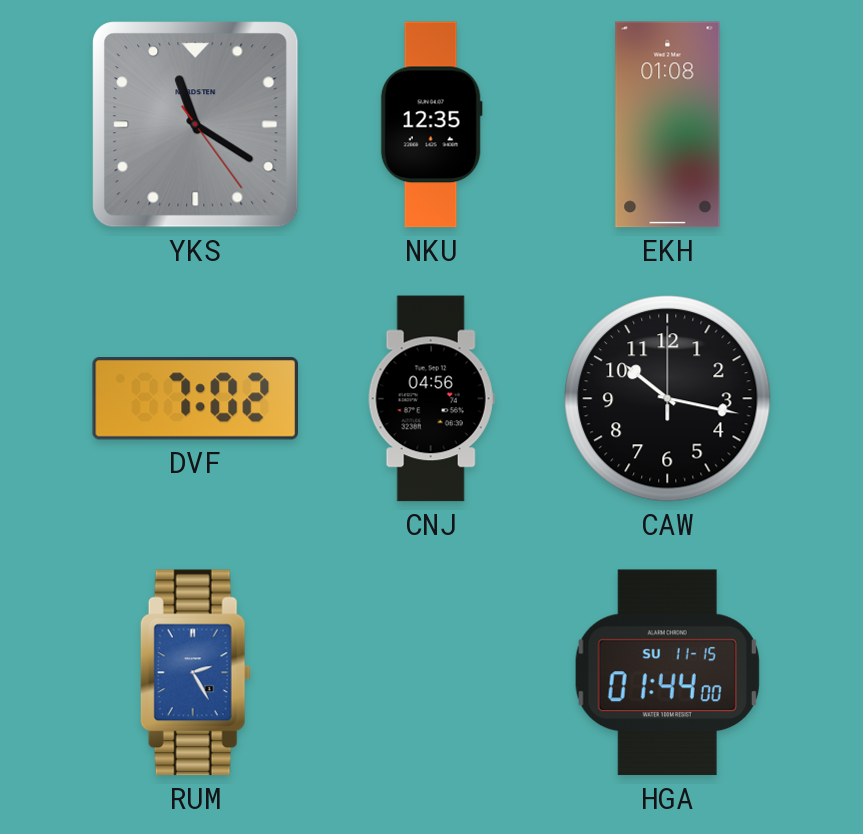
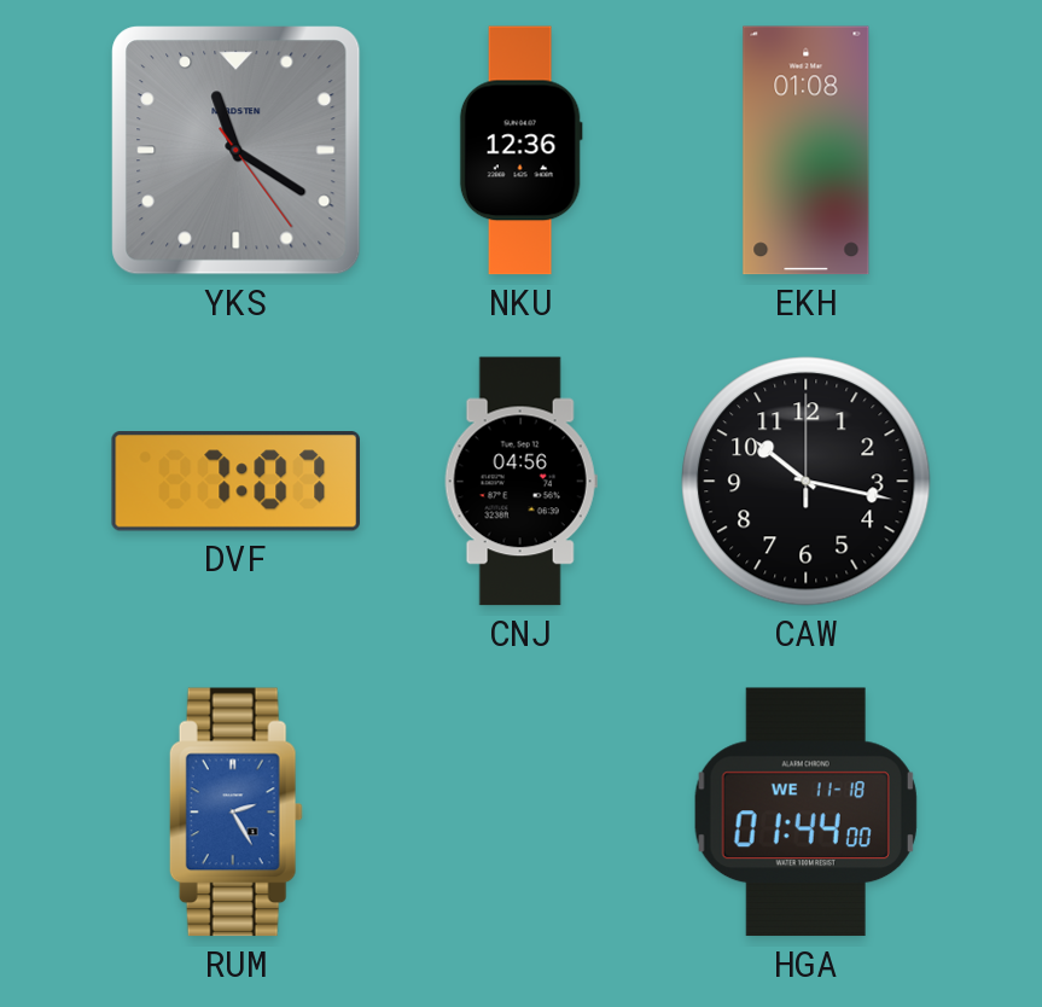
NKU: 12:35 -> 12:36 (520, 151)
DVF: 7:02 -> 7:07 (235, 482)
HGA date: SU 11-15 -> WE 11-18 (805, 813)
